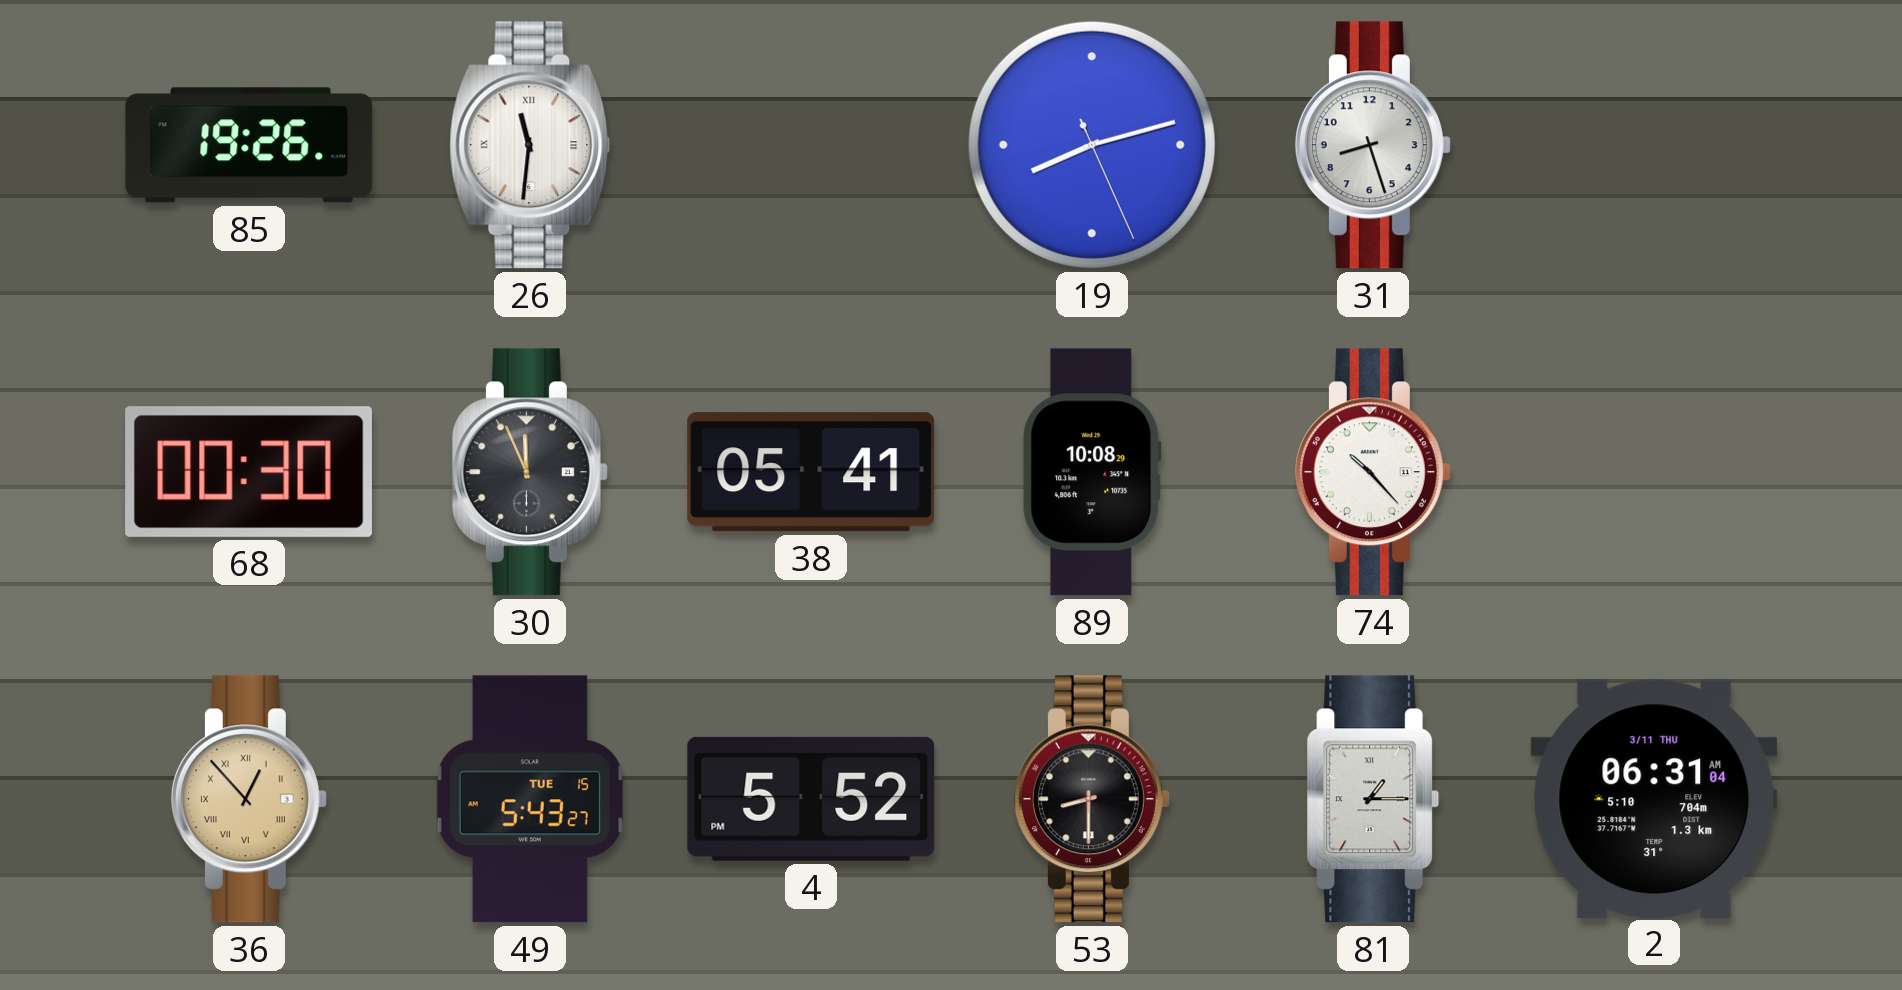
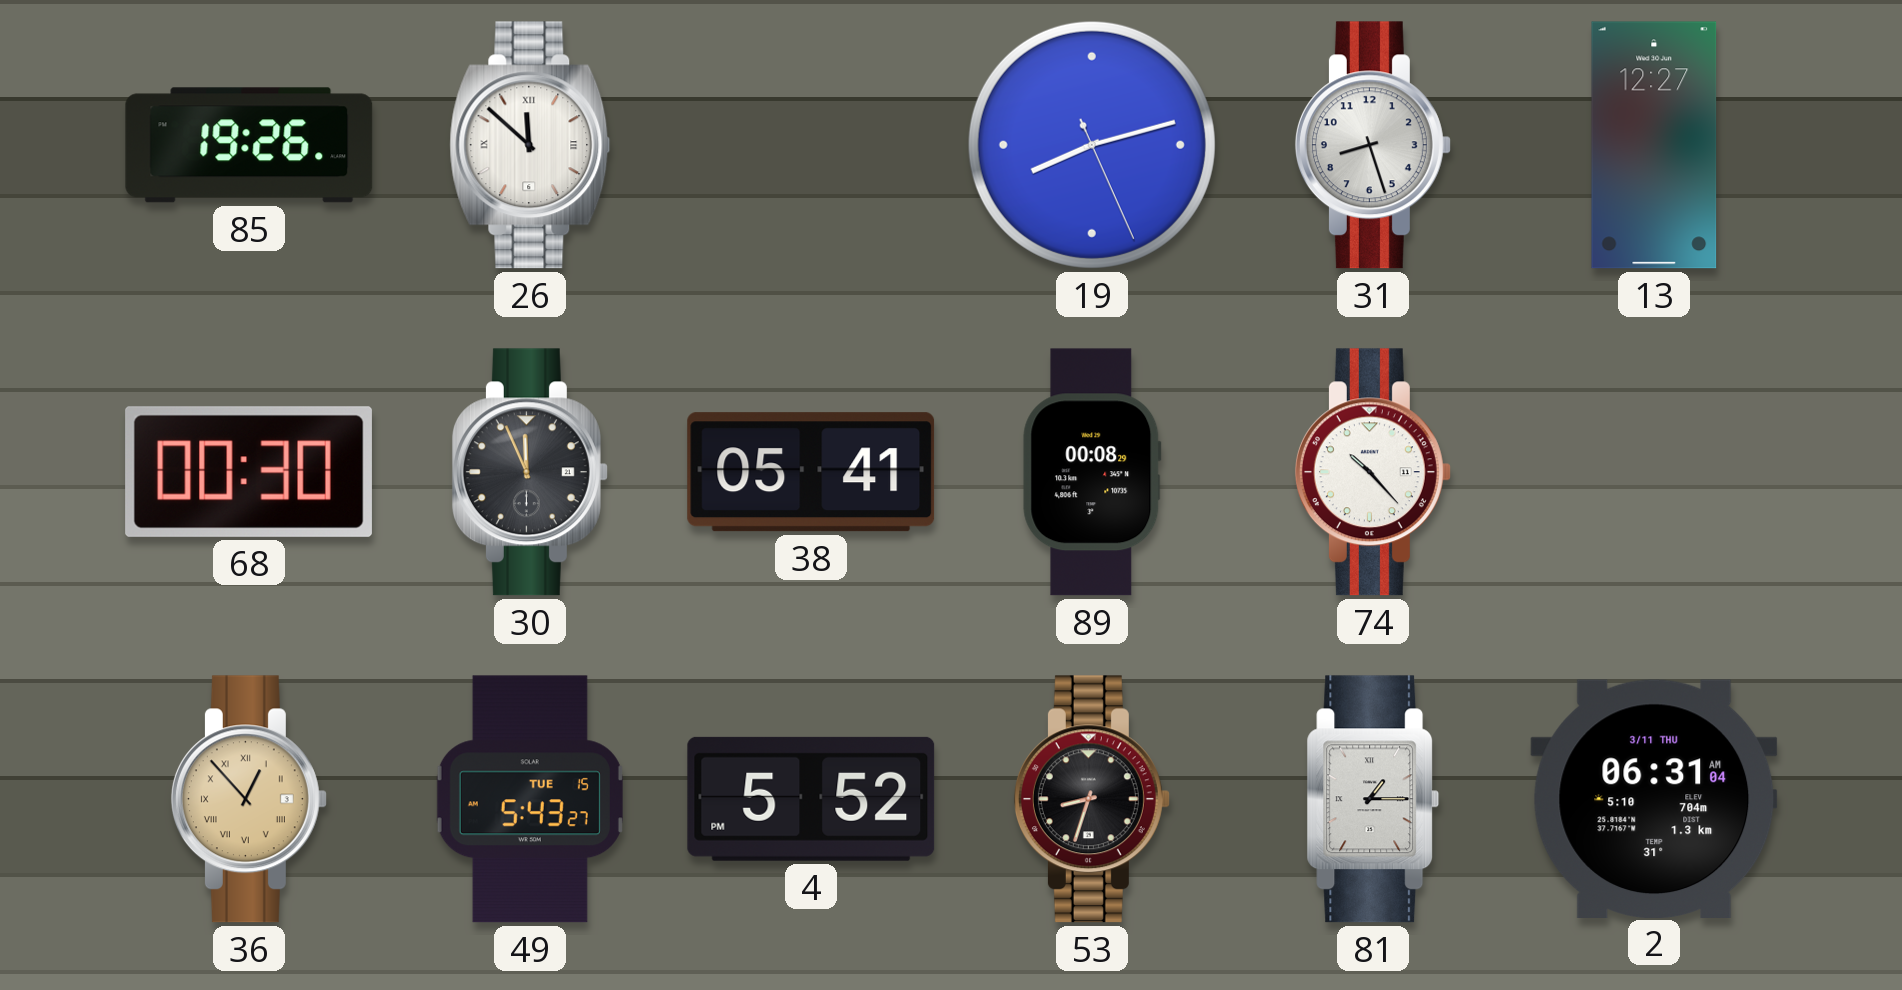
26: 11:31 -> 11:52 (530, 145)
13: none -> 12:27 (1654, 145)
89: 10:08 -> 00:08 (1092, 472)
53: 8:30 -> 8:33 (1092, 799)
